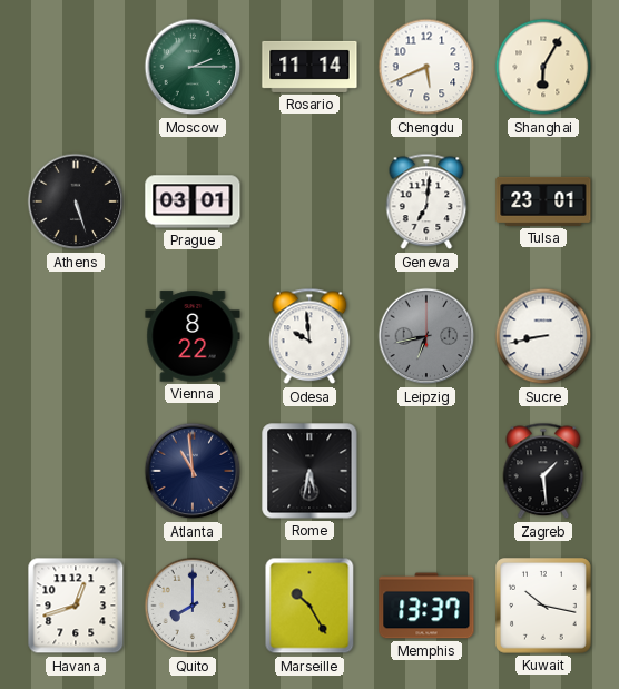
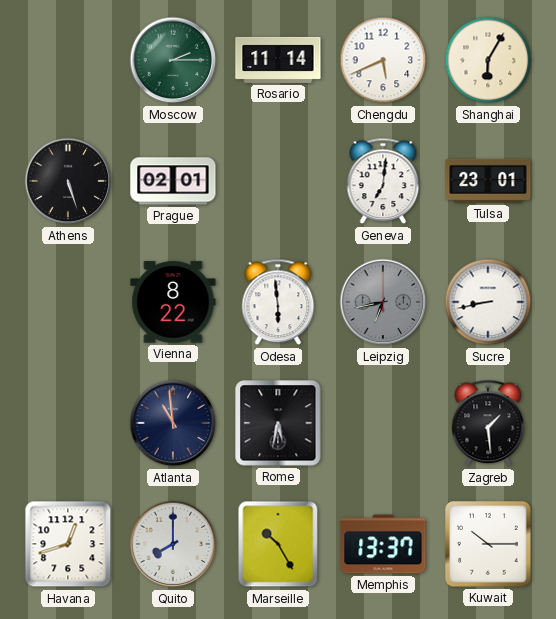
Prague: 03:01 -> 02:01 (173, 181)
Odesa: 9:59 -> 5:59 (278, 302)
Kuwait: 10:17 -> 10:15 (489, 545)
